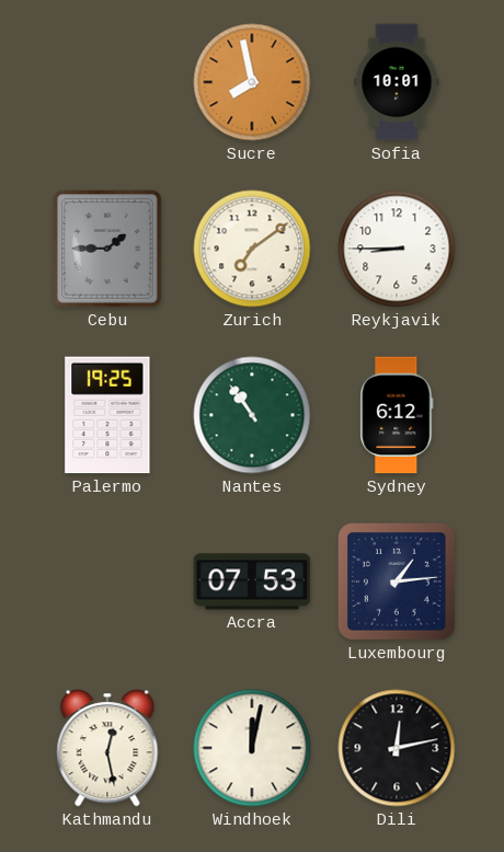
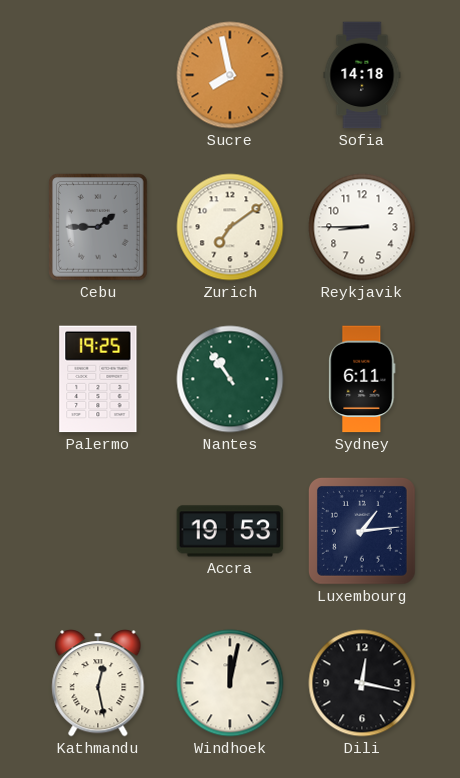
Sofia: 10:01 -> 14:18 (362, 75)
Sydney: 6:12 -> 6:11 (362, 379)
Accra: 07:53 -> 19:53 (230, 531)
Dili: 12:13 -> 12:17 (362, 683)
